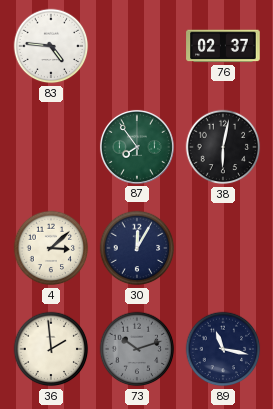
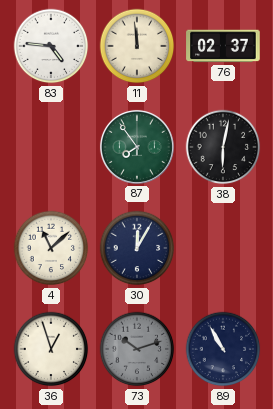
11: none -> 11:59 (137, 46)
4: 3:08 -> 11:08 (51, 248)
36: 1:59 -> 12:57 (51, 349)
89: 11:17 -> 10:55 (223, 349)
